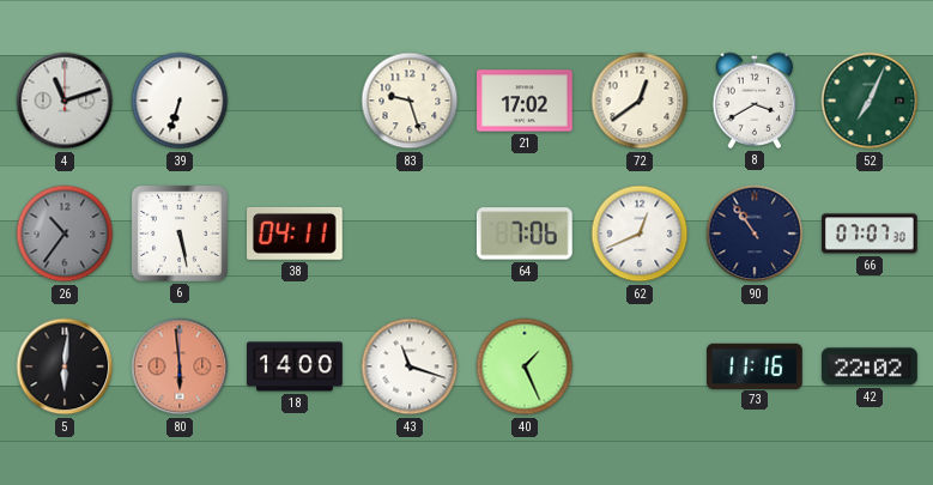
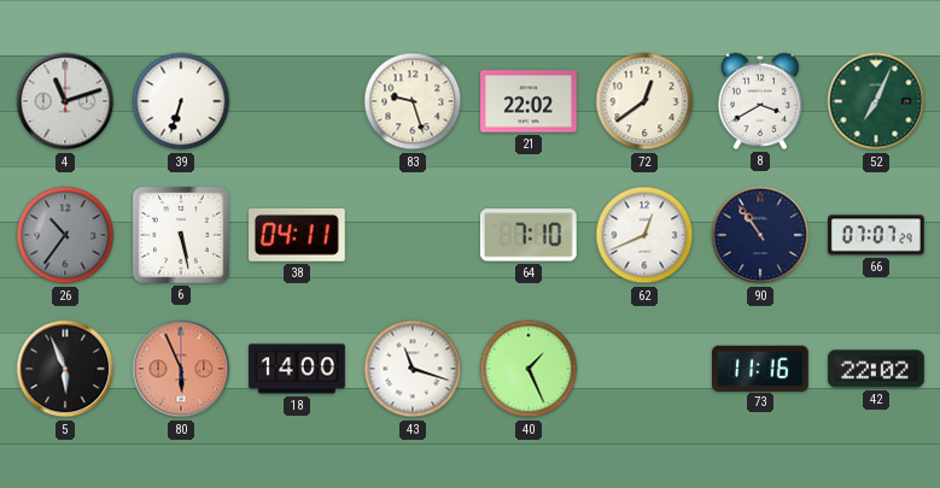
21: 17:02 -> 22:02 (529, 101)
64: 7:06 -> 7:10 (529, 235)
66: 07:07:30 -> 07:07:29 (877, 235)
5: 6:01 -> 5:56 (65, 369)
80: 5:59 -> 5:56 (181, 369)
